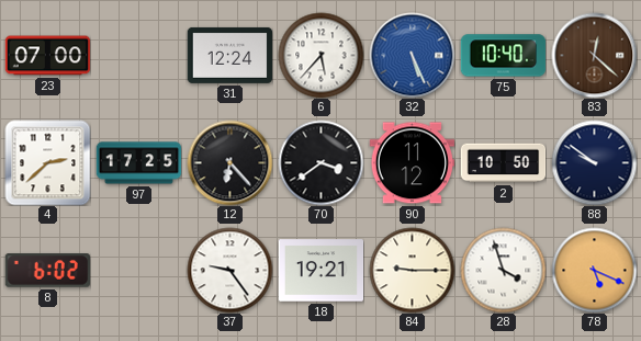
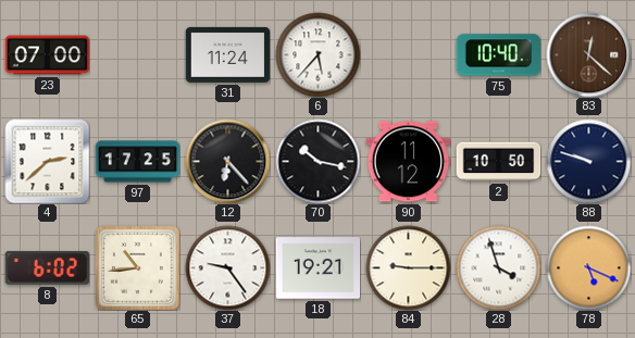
31: 12:24 -> 11:24 (227, 54)
32: 5:26 -> none (412, 55)
70: 3:39 -> 10:17 (317, 161)
88: 9:51 -> 9:48 (588, 161)
65: none -> 10:44 (137, 267)
